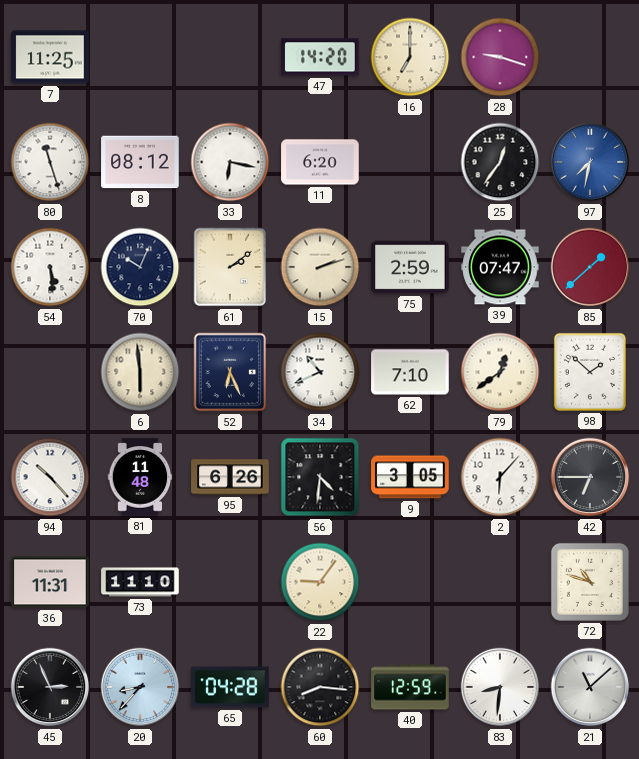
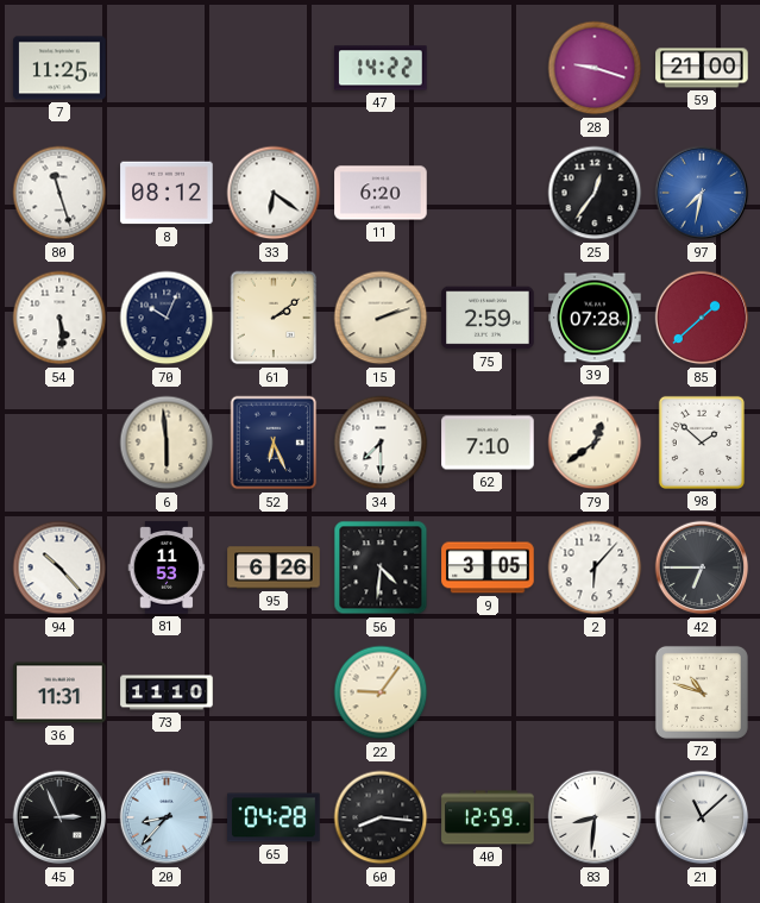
47: 14:20 -> 14:22 (381, 68)
16: 7:00 -> none (410, 57)
59: none -> 21:00 (702, 68)
33: 6:17 -> 6:21 (274, 193)
39: 07:47 -> 07:28 (595, 318)
34: 10:41 -> 7:30 (381, 443)
81: 11:48 -> 11:53 (167, 567)
